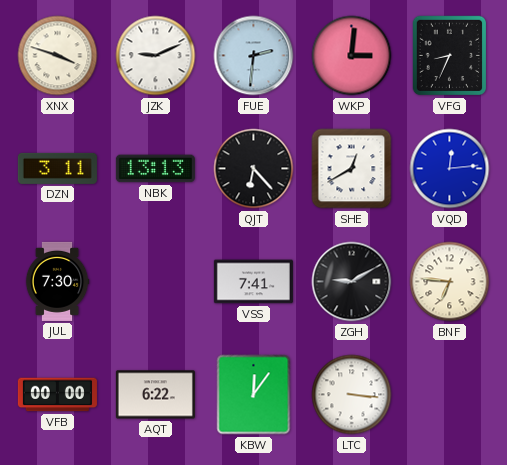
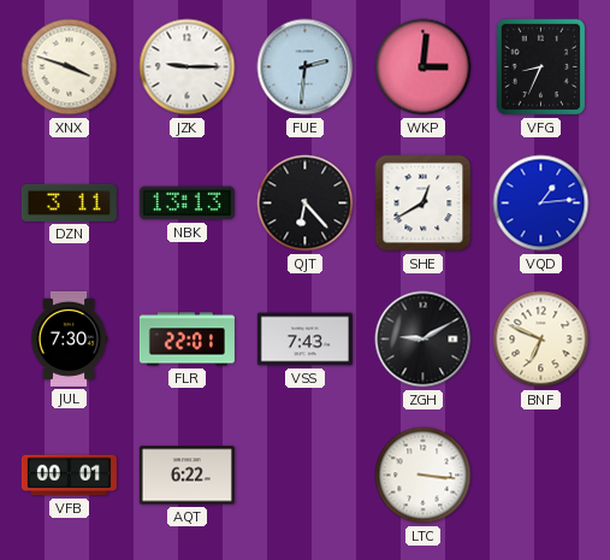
JZK: 9:11 -> 9:15 (188, 67)
VQD: 12:14 -> 1:14 (541, 204)
FLR: none -> 22:01 (186, 340)
VSS: 7:41 -> 7:43 (304, 340)
BNF: 6:46 -> 6:49 (541, 340)
VFB: 00:00 -> 00:01 (69, 476)
KBW: 12:06 -> none (254, 395)
